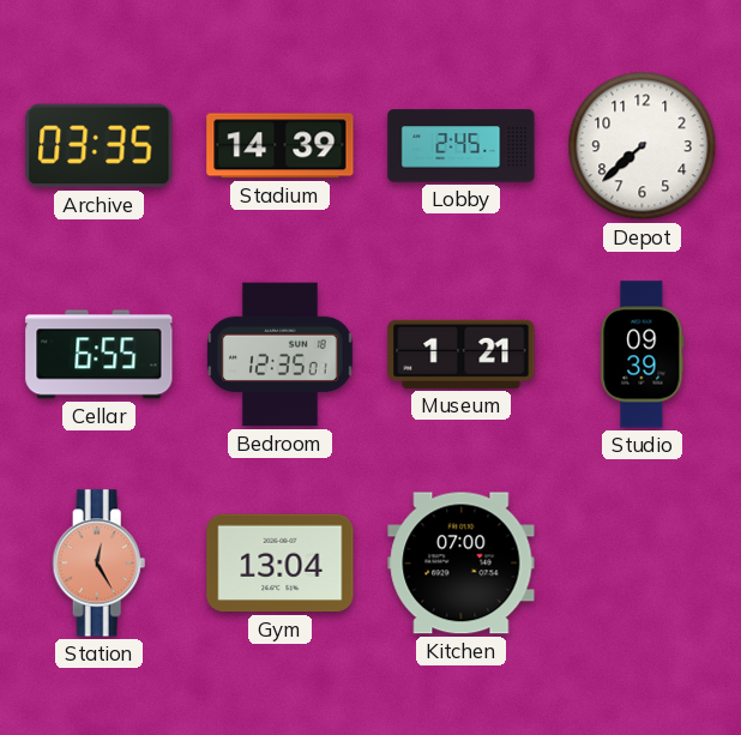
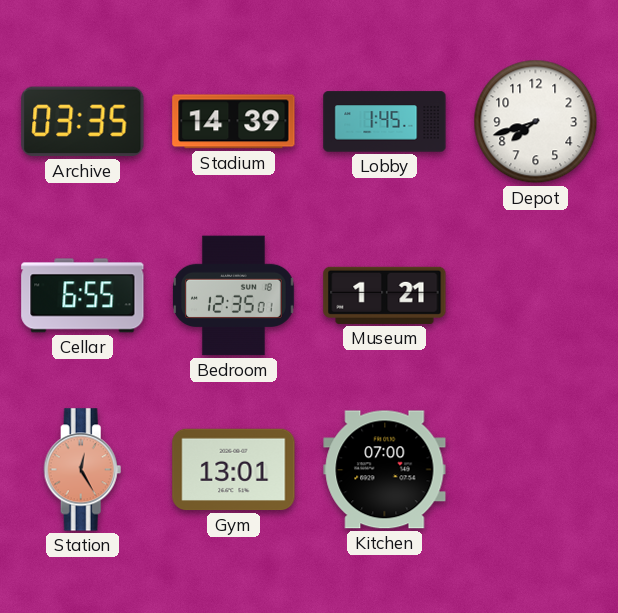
Lobby: 2:45 -> 1:45 (385, 122)
Depot: 7:38 -> 7:42 (536, 122)
Studio: 09:39 -> none (643, 355)
Gym: 13:04 -> 13:01 (234, 470)
